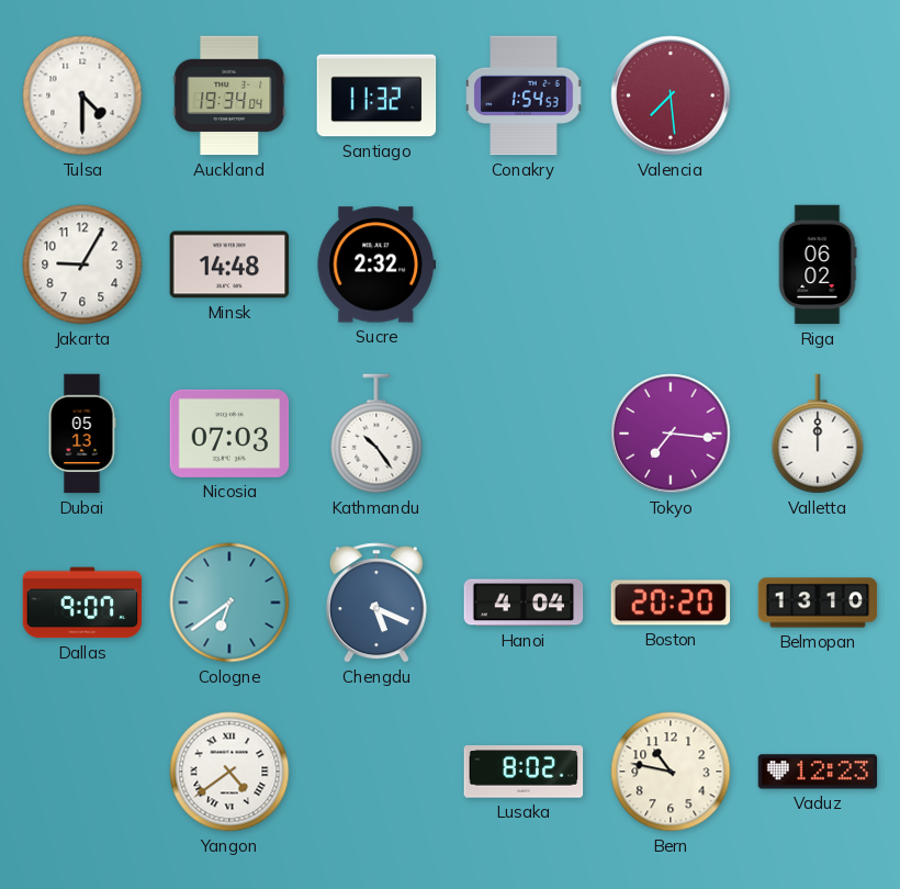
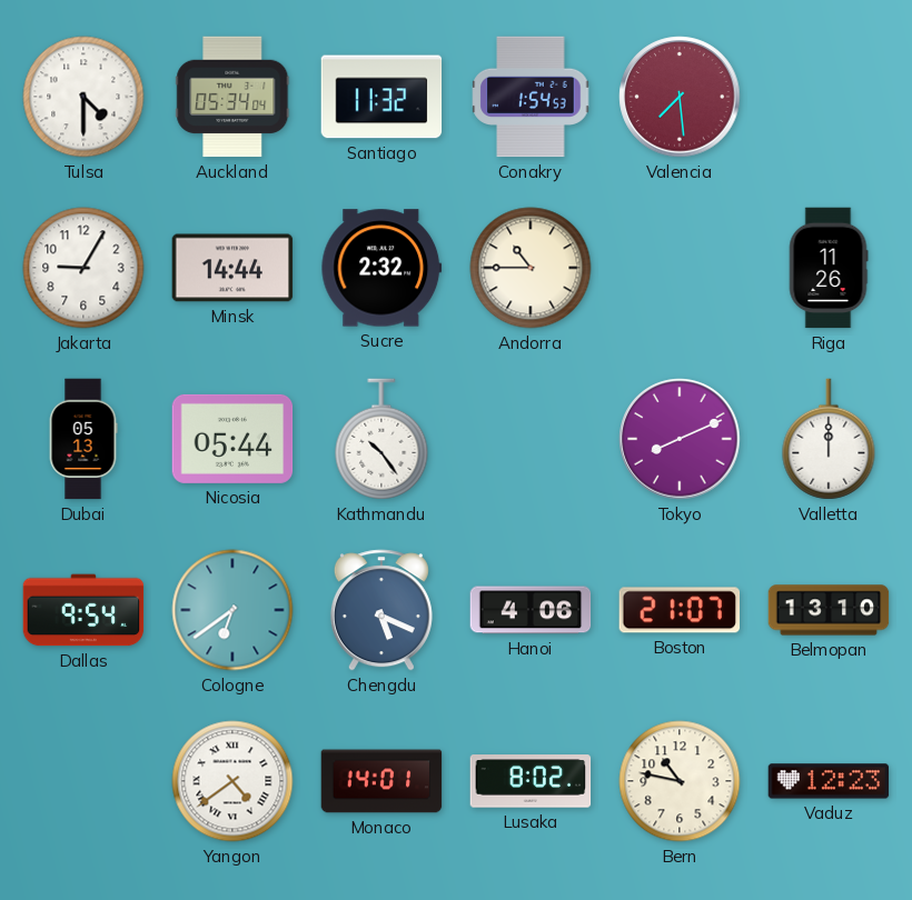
Auckland: 19:34 -> 05:34 (232, 97)
Minsk: 14:48 -> 14:44 (232, 268)
Andorra: none -> 10:45 (531, 268)
Riga: 06:02 -> 11:26 (829, 268)
Nicosia: 07:03 -> 05:44 (232, 439)
Tokyo: 7:16 -> 8:11 (680, 439)
Dallas: 9:07 -> 9:54 (83, 610)
Hanoi: 4:04 -> 4:06 (531, 610)
Boston: 20:20 -> 21:07 (680, 610)
Monaco: none -> 14:01 (381, 781)
